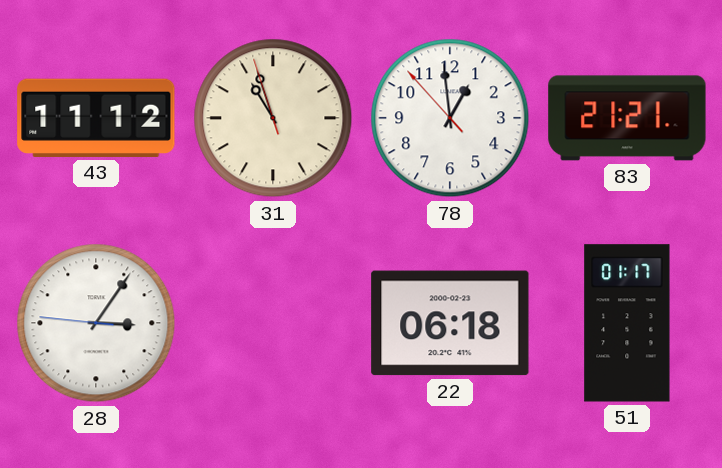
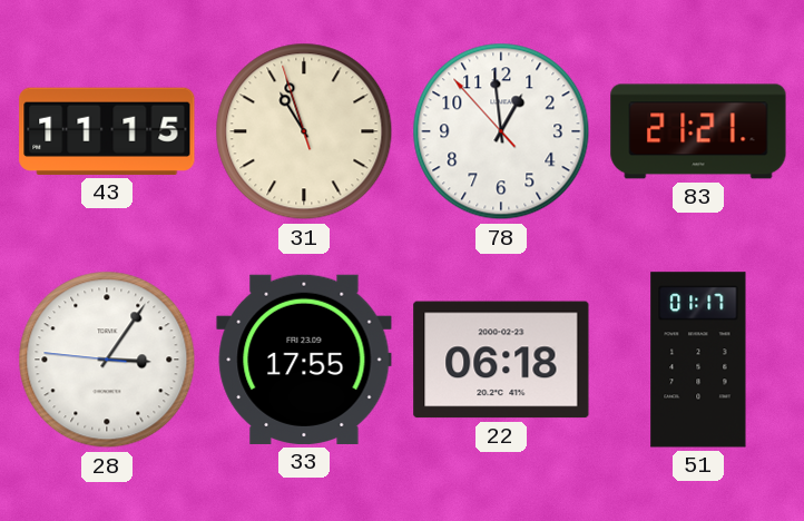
43: 11:12 -> 11:15 (107, 131)
33: none -> 17:55 (304, 360)
